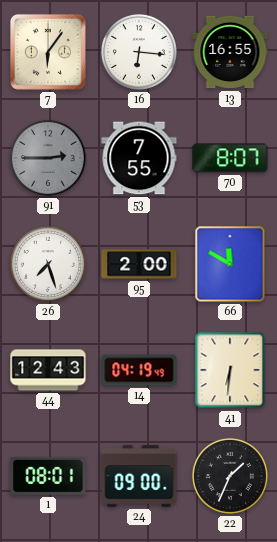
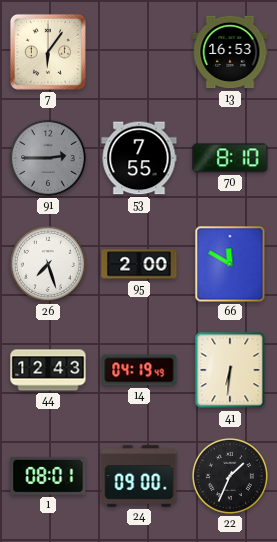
16: 6:16 -> none (139, 52)
13: 16:55 -> 16:53 (230, 52)
70: 8:07 -> 8:10 (230, 158)
